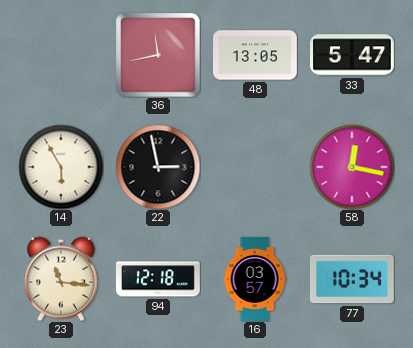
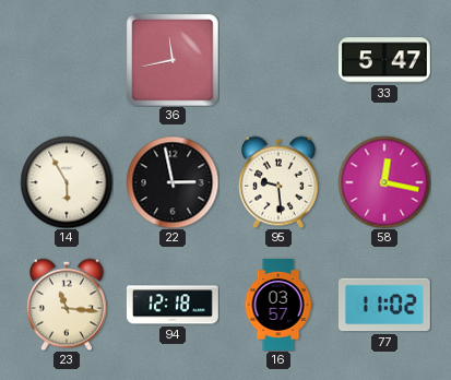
48: 13:05 -> none (256, 55)
95: none -> 9:29 (278, 182)
77: 10:34 -> 11:02 (384, 305)
